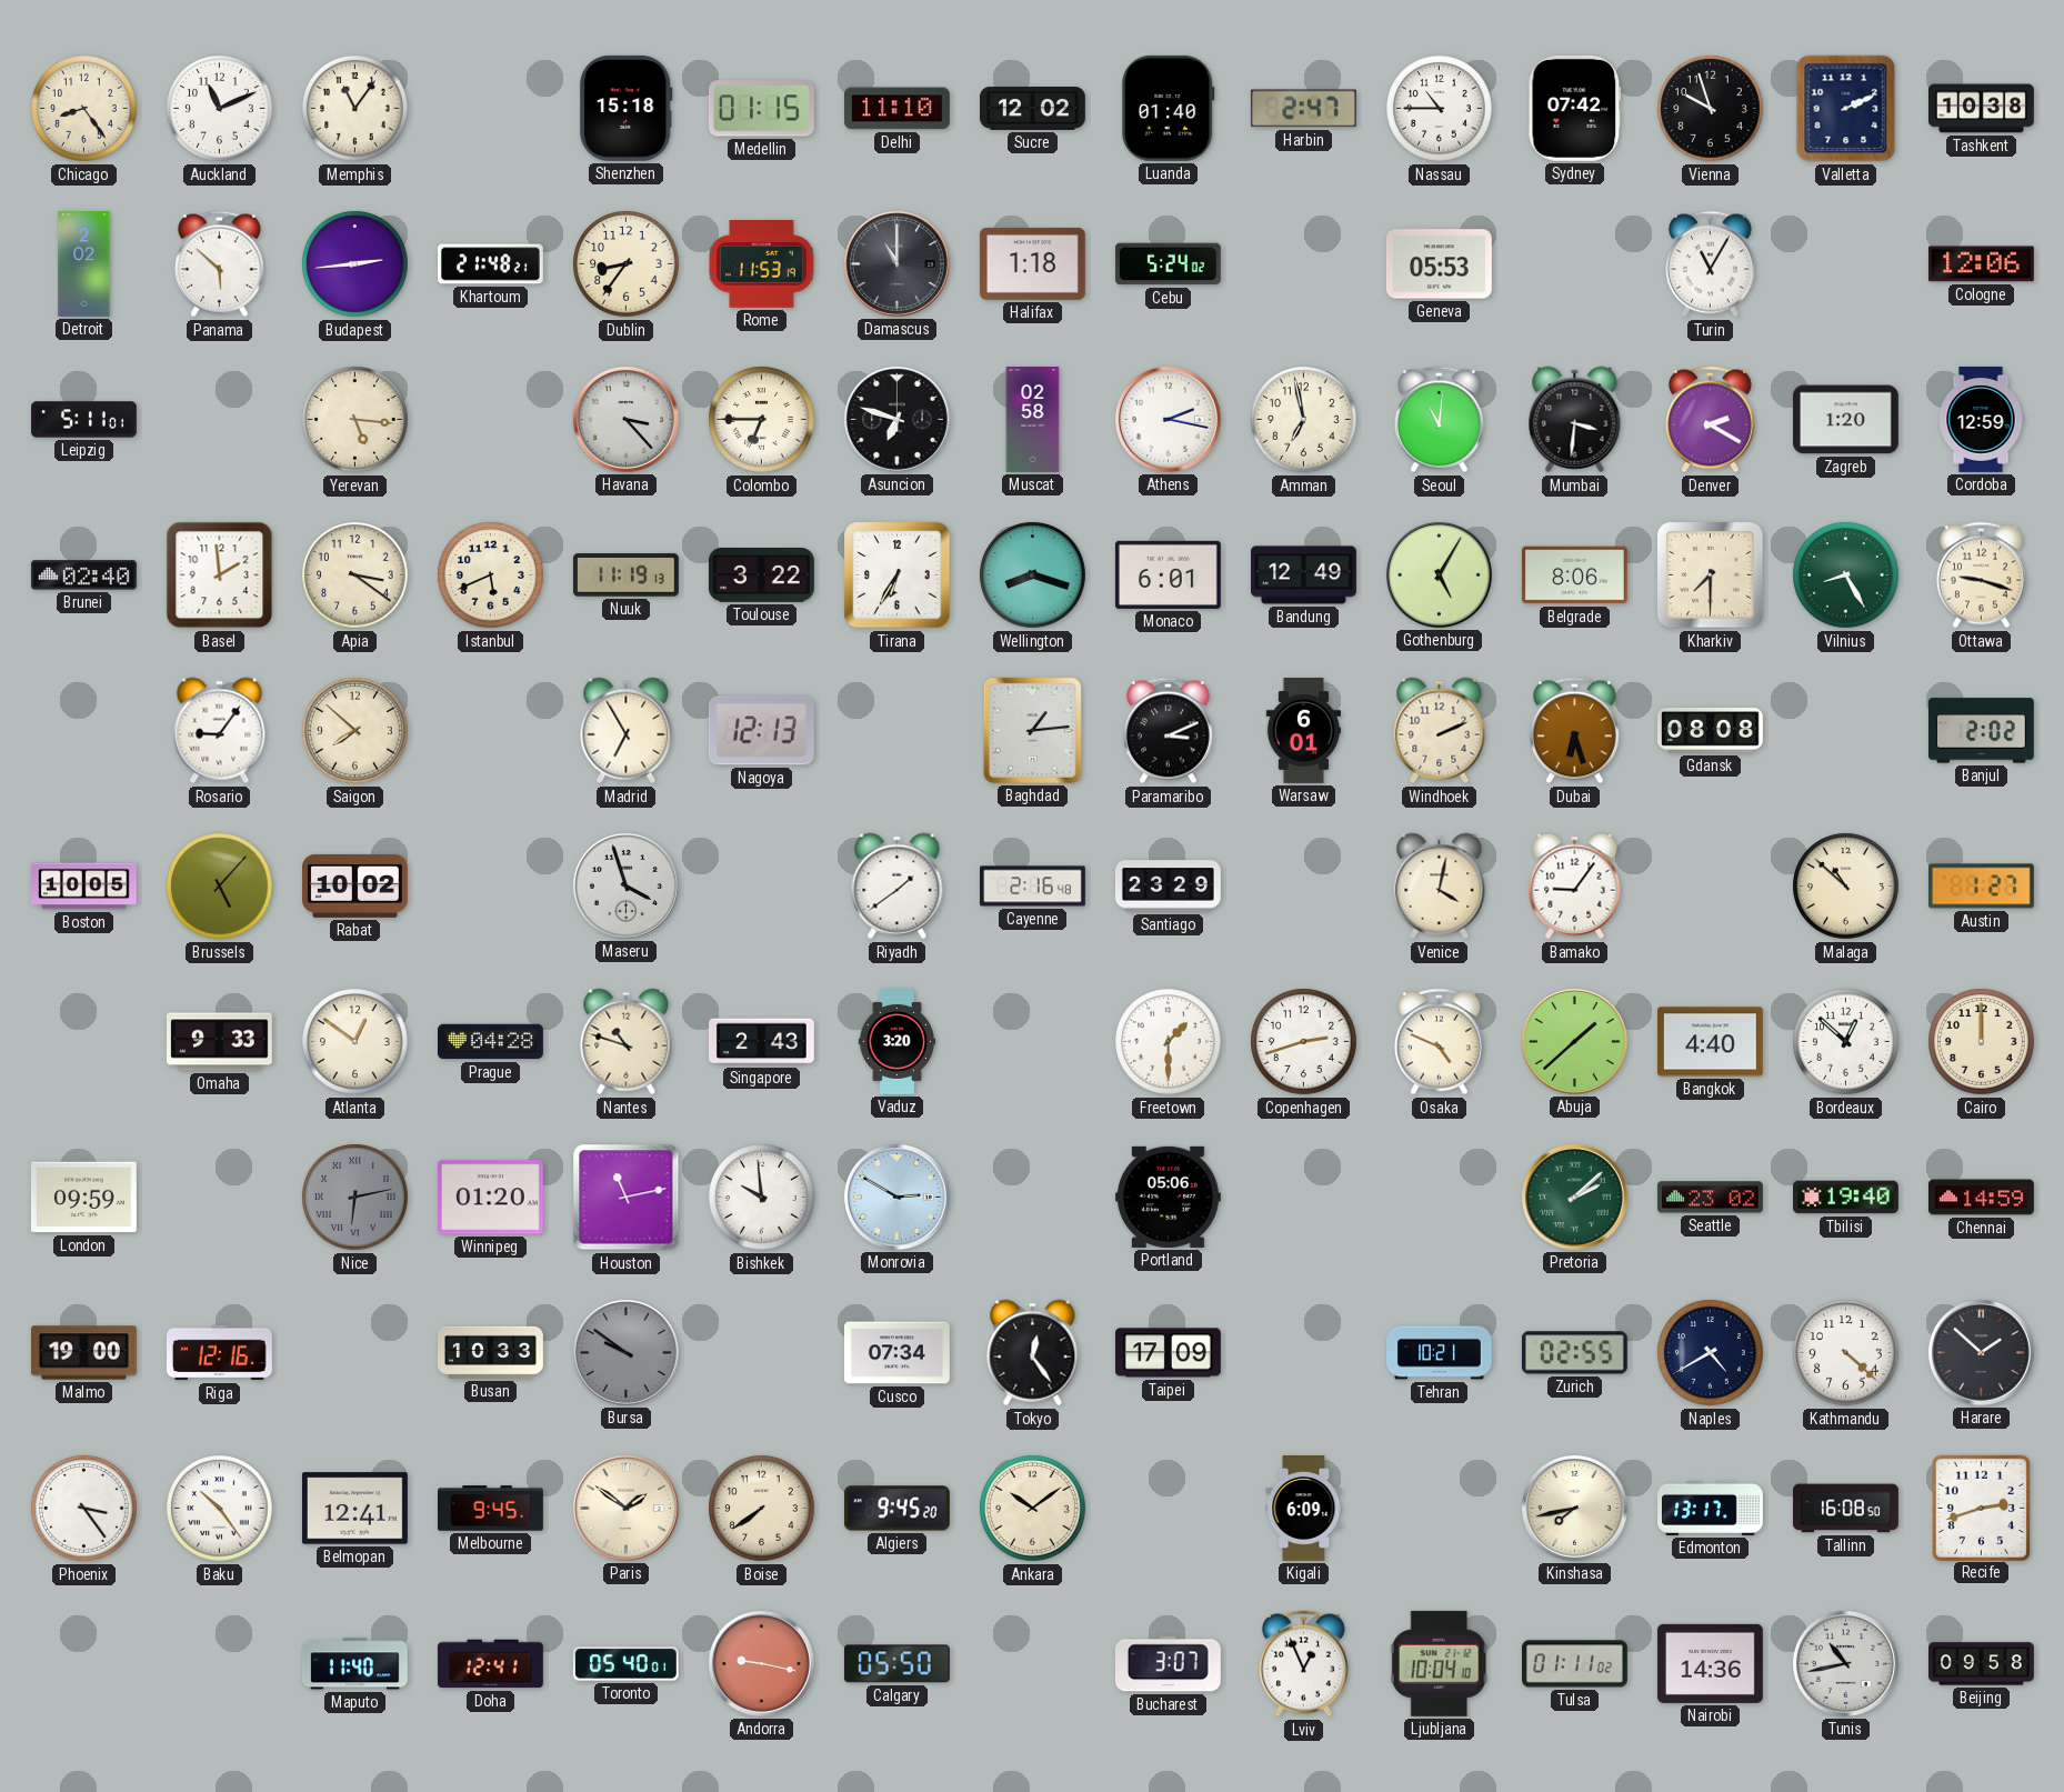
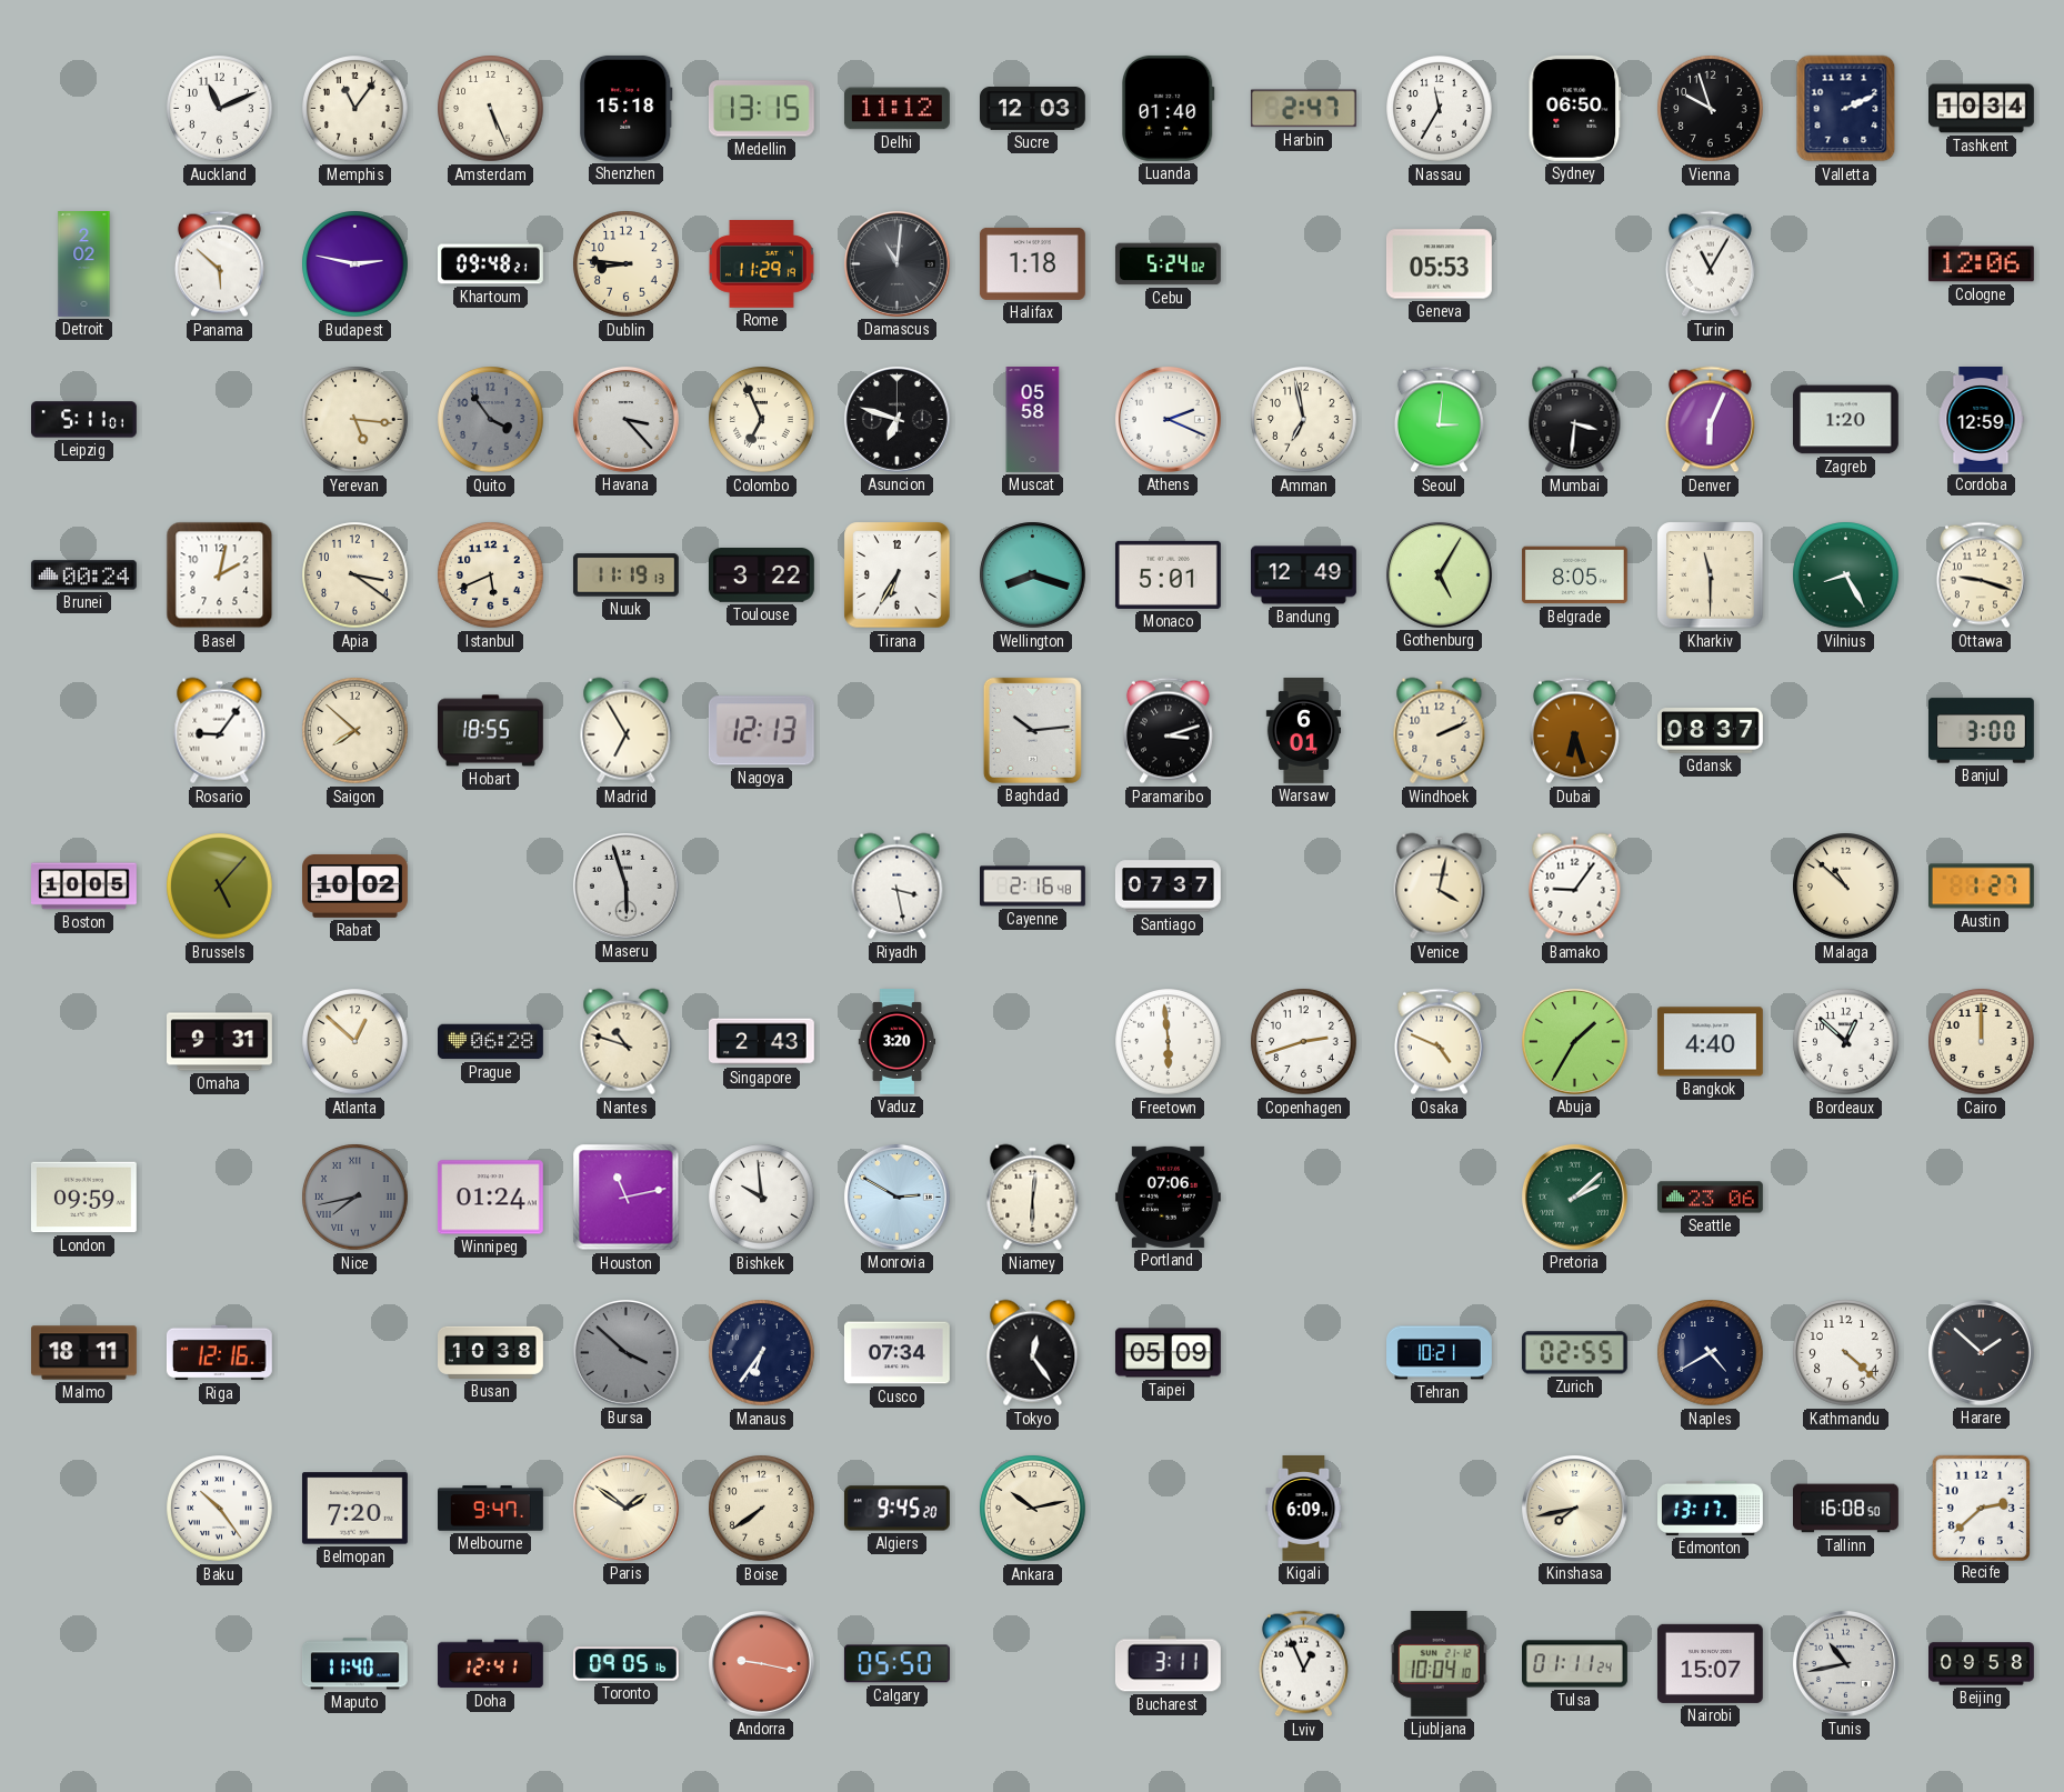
Chicago: 8:24 -> none (84, 109)
Amsterdam: none -> 5:26 (491, 109)
Medellin: 01:15 -> 13:15 (761, 109)
Delhi: 11:10 -> 11:12 (896, 109)
Sucre: 12:02 -> 12:03 (1033, 109)
Nassau: 10:45 -> 11:35 (1440, 109)
Sydney: 07:42 -> 06:50 (1575, 108)
Tashkent: 10:38 -> 10:34 (1982, 109)
Budapest: 2:44 -> 2:47 (355, 264)
Khartoum: 21:48 -> 09:48 (491, 264)
Dublin: 8:36 -> 8:46 (627, 264)
Rome: 11:53 -> 11:29 (762, 264)
Damascus: 11:00 -> 11:01 (896, 263)
Quito: none -> 3:54 (491, 420)
Colombo: 6:45 -> 6:56 (762, 420)
Muscat: 02:58 -> 05:58 (1033, 420)
Athens: 2:17 -> 2:19 (1168, 419)
Seoul: 11:01 -> 3:01 (1439, 420)
Denver: 2:20 -> 6:04 (1710, 420)
Brunei: 02:40 -> 00:24 (83, 575)
Basel: 1:59 -> 2:02 (220, 575)
Monaco: 6:01 -> 5:01 (1168, 574)
Belgrade: 8:06 -> 8:05 (1574, 575)
Kharkiv: 7:30 -> 11:30 (1711, 575)
Hobart: none -> 18:55 (490, 731)
Baghdad: 1:14 -> 10:14 (1032, 730)
Paramaribo: 3:11 -> 3:12 (1168, 731)
Gdansk: 08:08 -> 08:37 (1711, 731)
Banjul: 2:02 -> 3:00 (1981, 731)
Maseru: 3:57 -> 5:57 (625, 885)
Riyadh: 1:39 -> 3:28 (898, 887)
Santiago: 23:29 -> 07:37 (1169, 887)
Omaha: 9:33 -> 9:31 (220, 1042)
Atlanta: 12:51 -> 12:52 (355, 1042)
Prague: 04:28 -> 06:28 (491, 1042)
Freetown: 1:30 -> 5:59 (1169, 1042)
Abuja: 1:38 -> 1:35 (1574, 1041)
Nice: 6:13 -> 7:43 (355, 1198)
Winnipeg: 01:20 -> 01:24 (490, 1198)
Niamey: none -> 6:01 (1033, 1198)
Portland: 05:06 -> 07:06 (1168, 1197)
Seattle: 23:02 -> 23:06 (1710, 1198)
Tbilisi: 19:40 -> none (1846, 1198)
Chennai: 14:59 -> none (1982, 1198)
Malmo: 19:00 -> 18:11 (84, 1353)
Busan: 10:33 -> 10:38 (491, 1352)
Bursa: 9:51 -> 3:52 (625, 1352)
Manaus: none -> 6:36 (762, 1353)
Taipei: 17:09 -> 05:09 (1168, 1353)
Phoenix: 3:24 -> none (84, 1509)
Belmopan: 12:41 -> 7:20 (354, 1509)
Melbourne: 9:45 -> 9:47 (491, 1509)
Ankara: 10:09 -> 10:13 (1033, 1509)
Recife: 2:42 -> 2:38 (1981, 1508)
Toronto: 05:40 -> 09:05 (625, 1664)
Bucharest: 3:07 -> 3:11 (1168, 1664)
Tulsa: 01:11:02 -> 01:11:24 (1575, 1664)
Nairobi: 14:36 -> 15:07 (1710, 1663)
